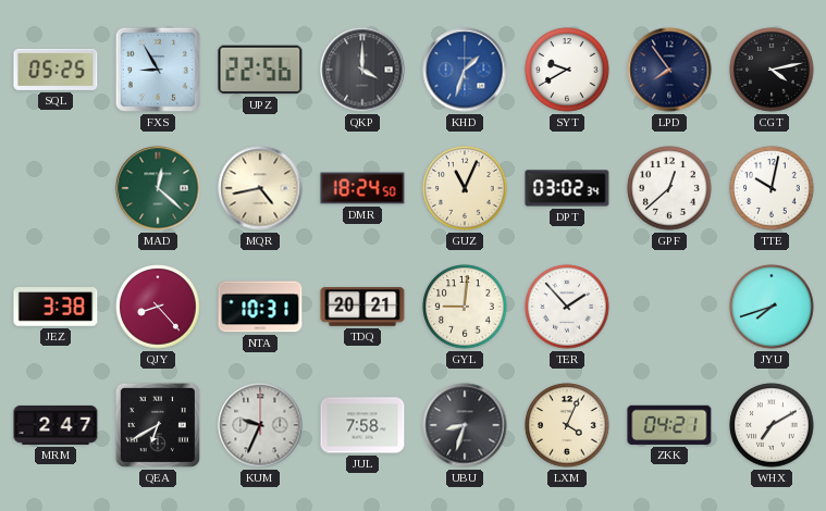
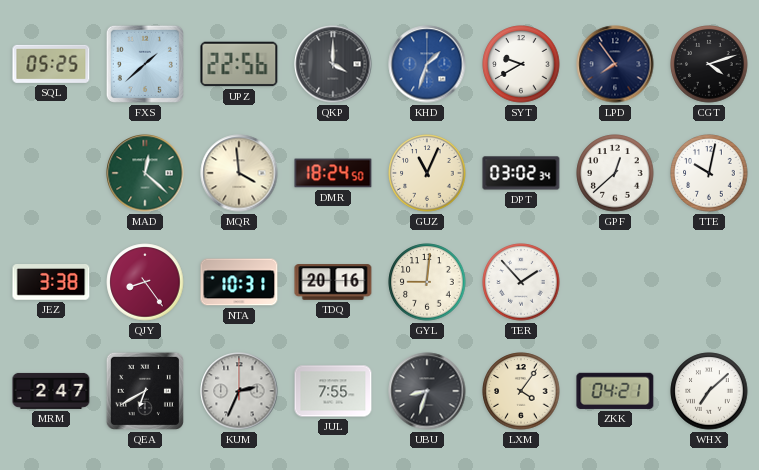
FXS: 8:55 -> 1:38 (145, 64)
CGT: 4:13 -> 4:12 (709, 64)
MQR: 4:43 -> 3:59 (239, 173)
QJY: 8:23 -> 8:24 (145, 282)
TDQ: 20:21 -> 20:16 (333, 282)
JYU: 7:42 -> none (772, 307)
KUM: 9:34 -> 2:34 (239, 391)
JUL: 7:58 -> 7:55 (333, 391)
LXM: 4:04 -> 4:06 (521, 391)
WHX: 7:10 -> 7:08 (709, 391)
